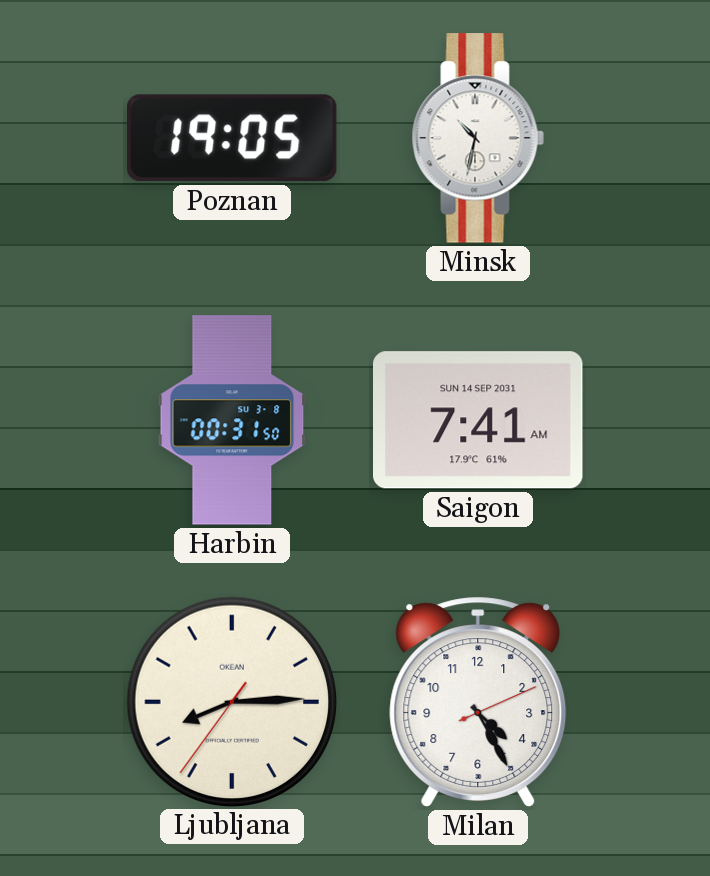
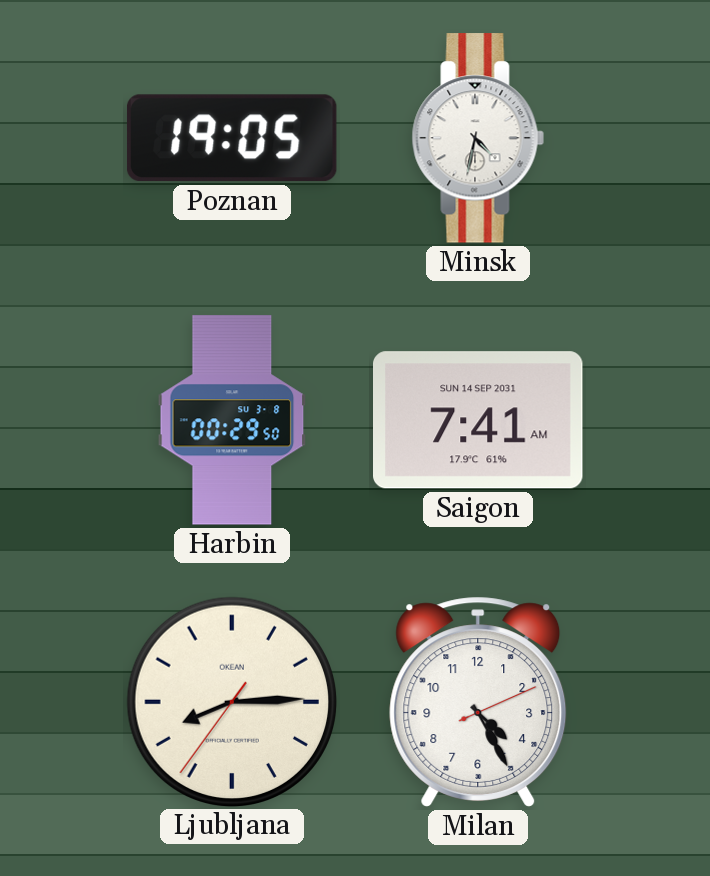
Minsk: 10:32 -> 4:32 (478, 138)
Harbin: 00:31 -> 00:29 (232, 420)
